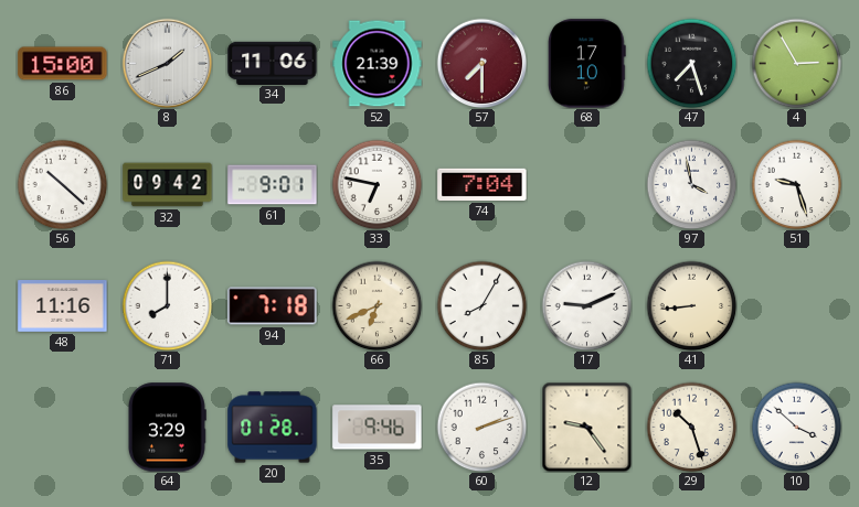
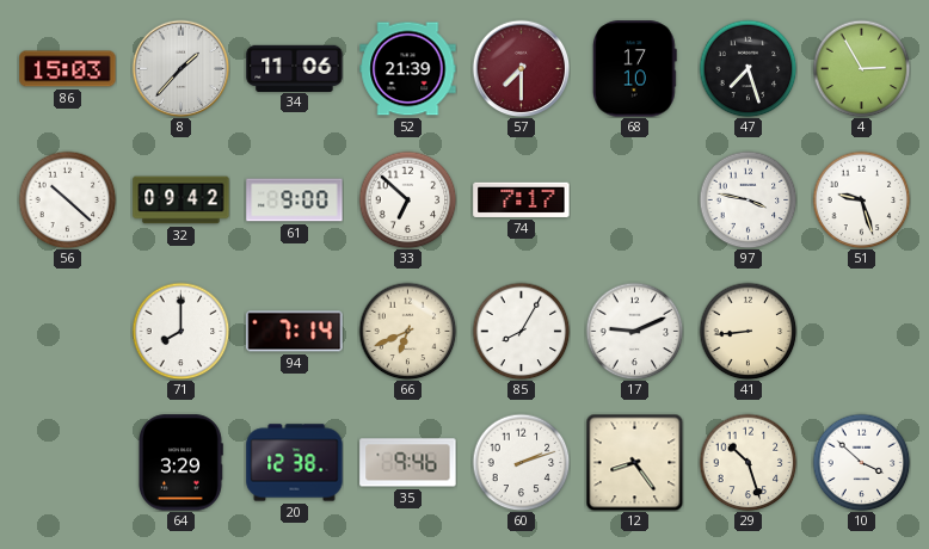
86: 15:00 -> 15:03 (68, 69)
8: 1:41 -> 1:37 (180, 68)
61: 9:01 -> 9:00 (295, 201)
33: 6:47 -> 6:52 (407, 199)
74: 7:04 -> 7:17 (522, 199)
97: 3:58 -> 3:47 (747, 199)
48: 11:16 -> none (63, 306)
94: 7:18 -> 7:14 (295, 332)
20: 01:28 -> 12:38 (295, 463)
12: 9:24 -> 8:24 (634, 462)
